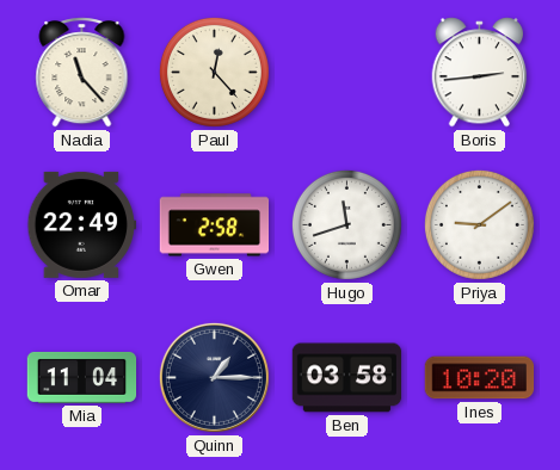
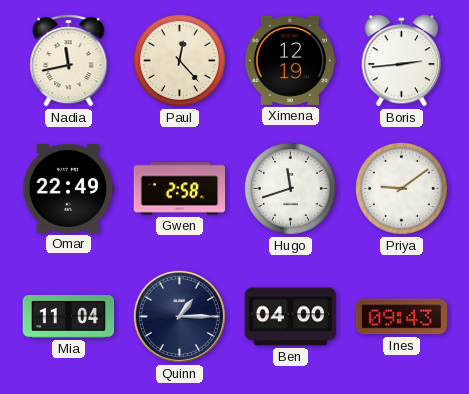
Nadia: 11:23 -> 11:43 (69, 61)
Ximena: none -> 12:19 (291, 60)
Ben: 03:58 -> 04:00 (291, 317)
Ines: 10:20 -> 09:43 (402, 317)
